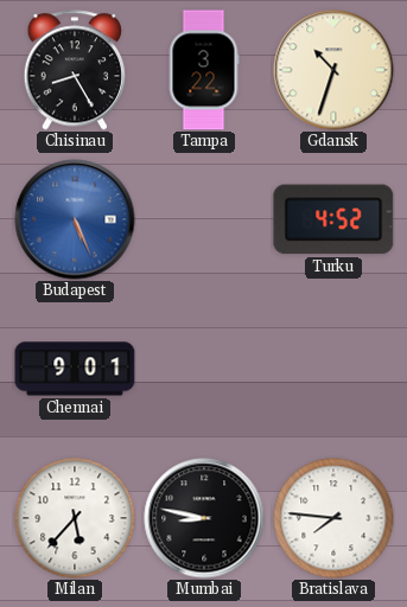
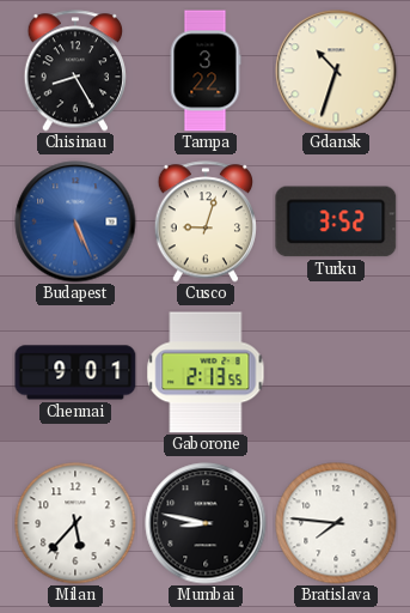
Cusco: none -> 9:03 (204, 221)
Turku: 4:52 -> 3:52 (336, 221)
Gaborone: none -> 2:13 (206, 372)
